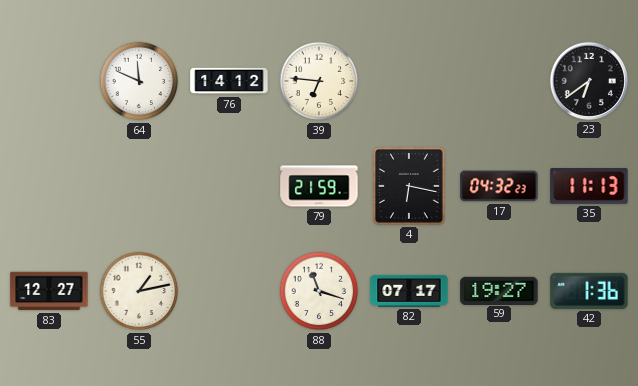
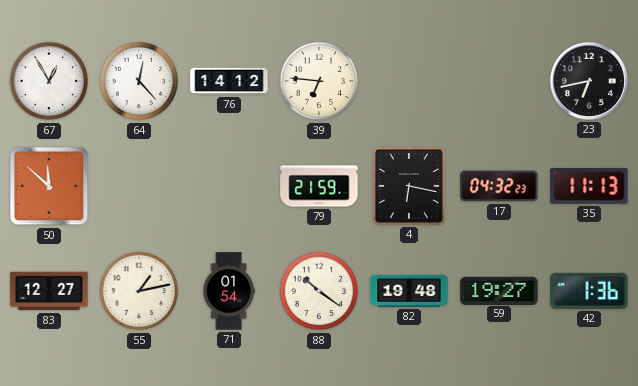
67: none -> 12:55 (49, 81)
64: 11:49 -> 12:23 (139, 81)
23: 6:39 -> 6:43 (589, 81)
50: none -> 11:52 (49, 186)
71: none -> 01:54 (229, 291)
88: 11:18 -> 10:21 (319, 291)
82: 07:17 -> 19:48 (409, 291)
